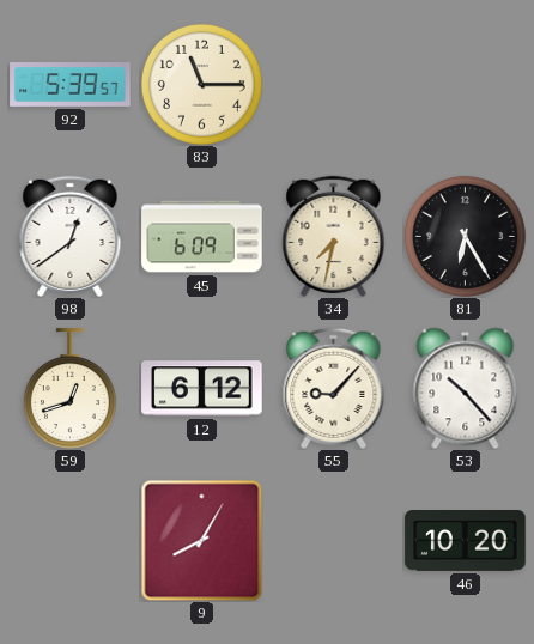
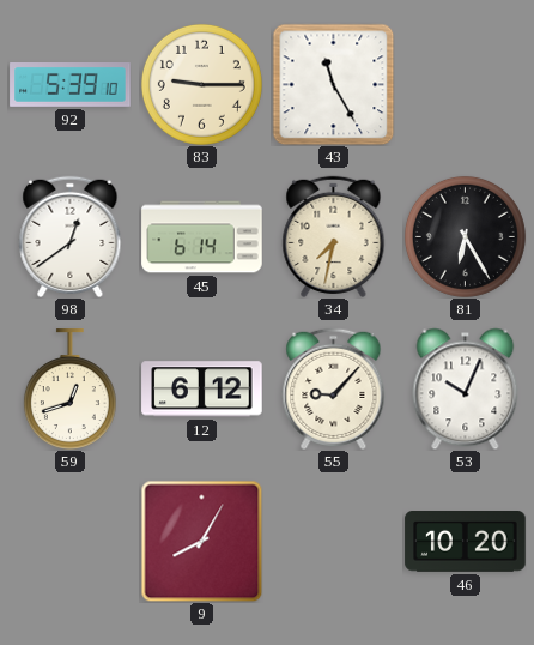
92: 5:39:57 -> 5:39:10 (71, 85)
83: 11:15 -> 9:15 (201, 84)
43: none -> 11:25 (333, 84)
45: 6:09 -> 6:14 (202, 237)
53: 10:23 -> 10:04 (466, 388)
